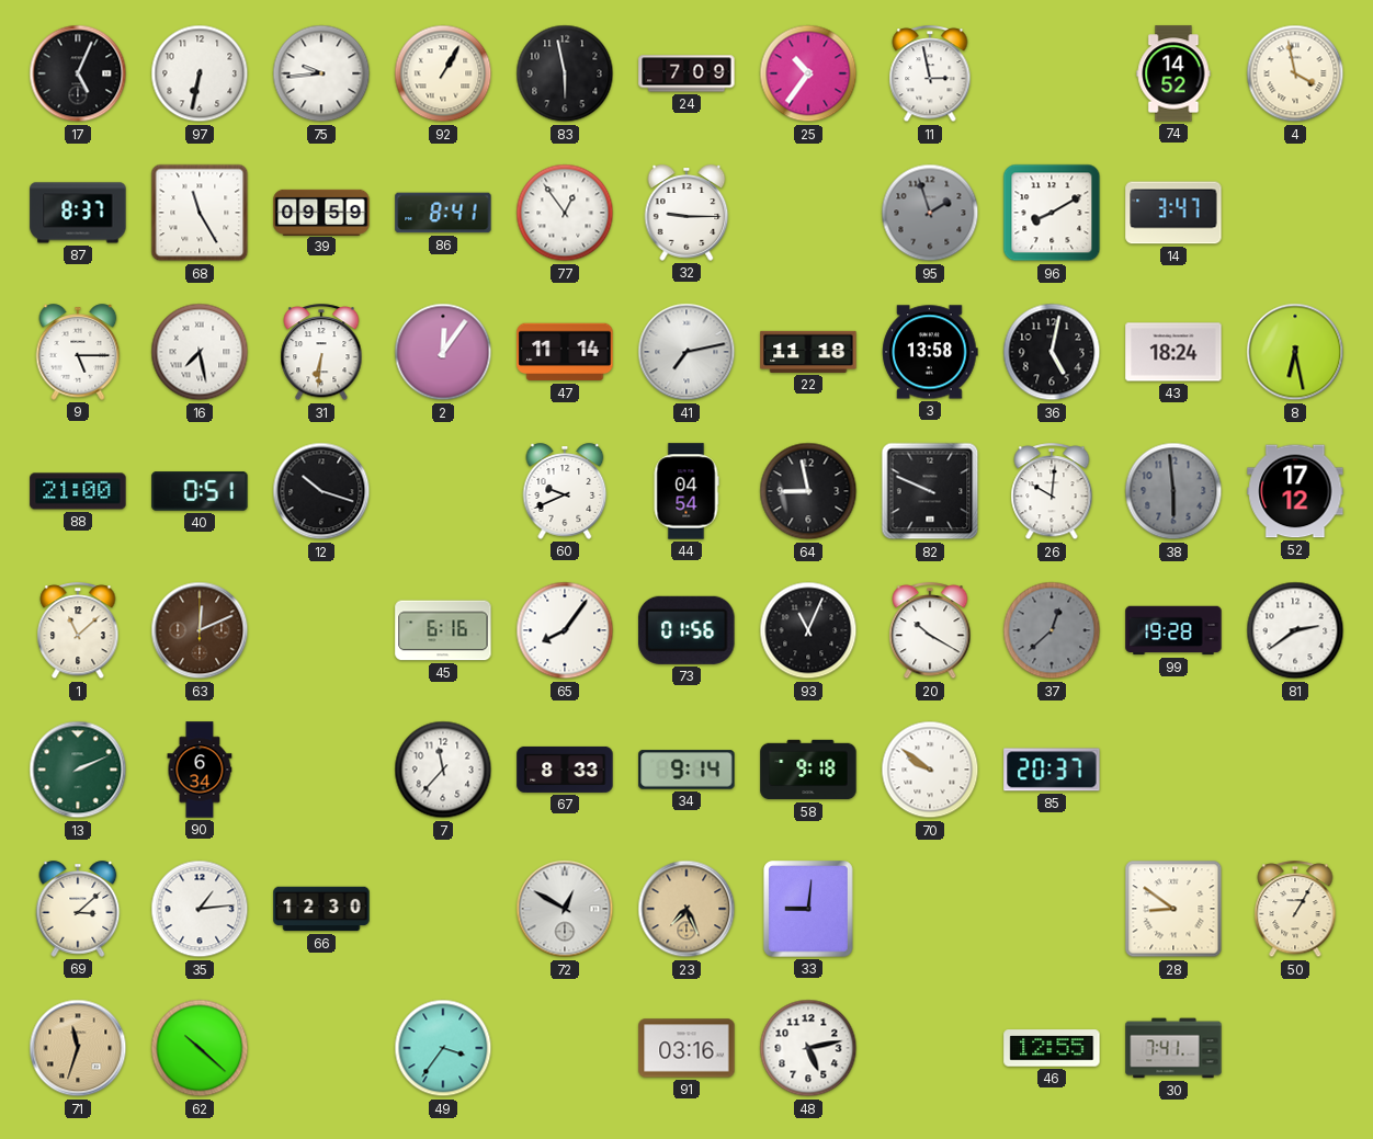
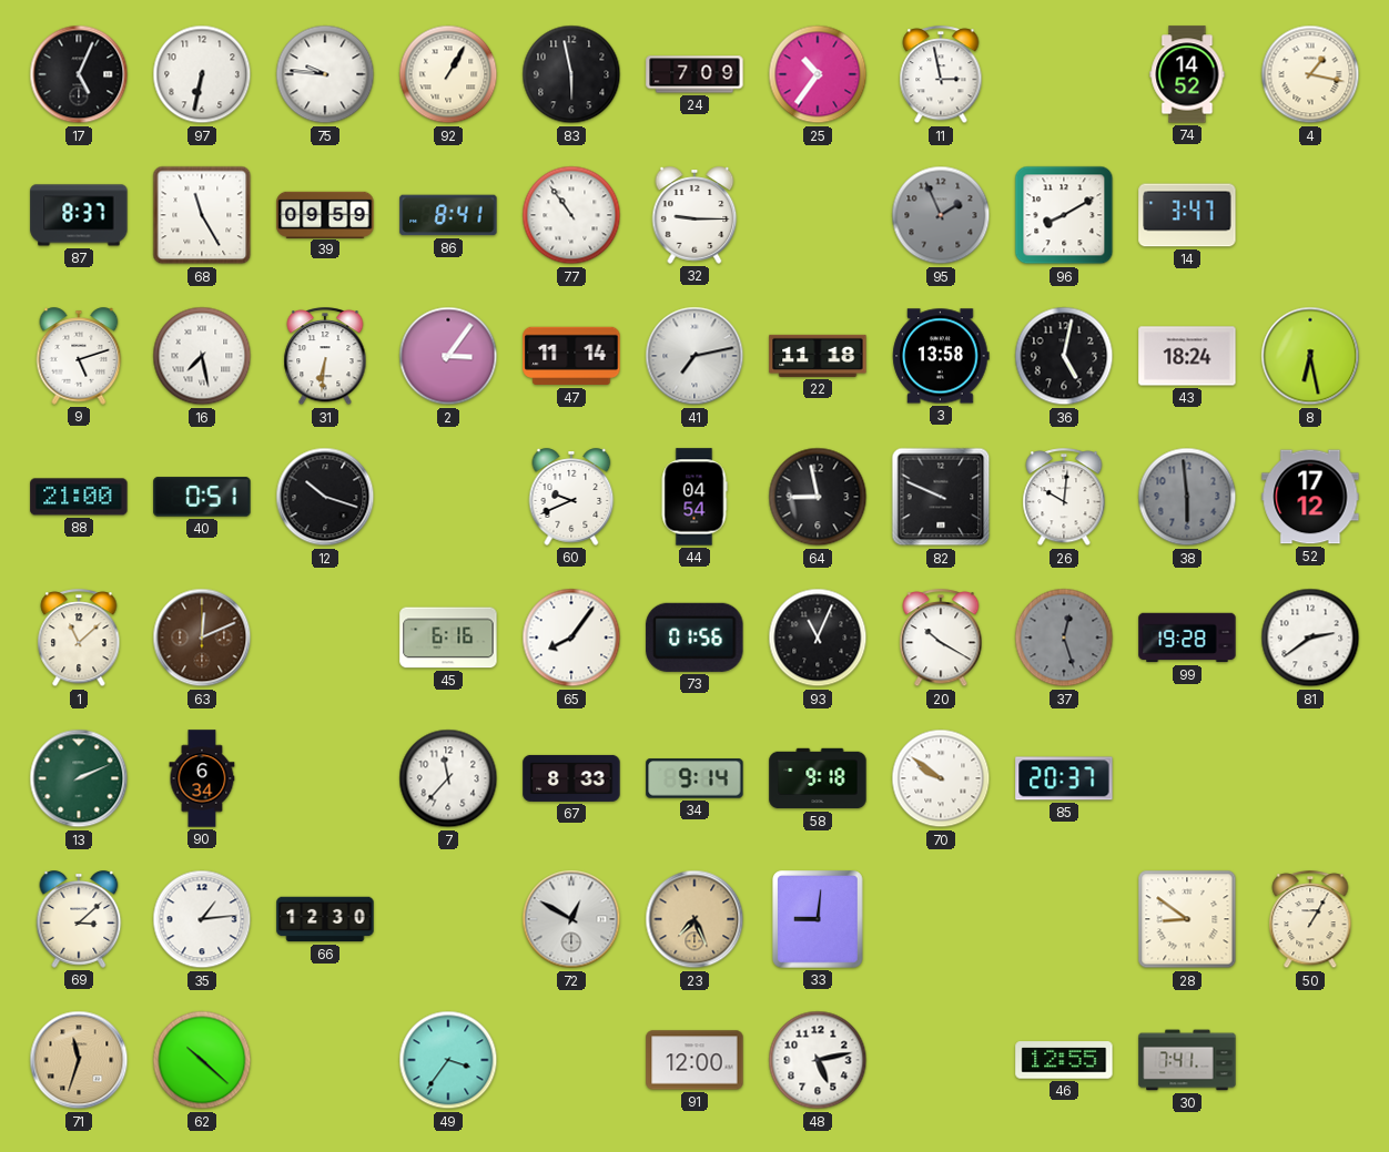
75: 9:44 -> 9:46 (325, 74)
4: 3:58 -> 1:17 (1310, 74)
77: 12:54 -> 10:54 (571, 215)
95: 1:57 -> 1:56 (941, 215)
9: 5:15 -> 5:12 (79, 356)
2: 12:06 -> 3:06 (448, 356)
37: 12:38 -> 12:27 (1064, 638)
91: 03:16 -> 12:00 (694, 1060)
